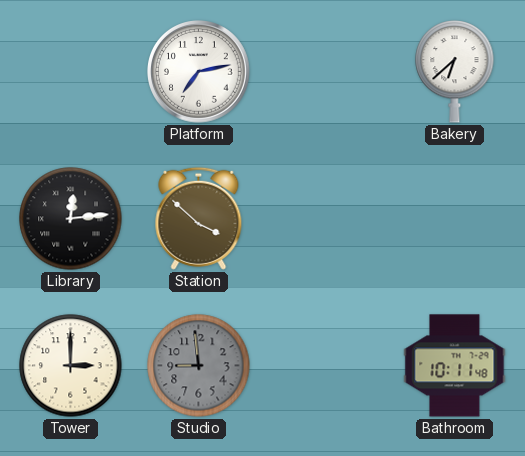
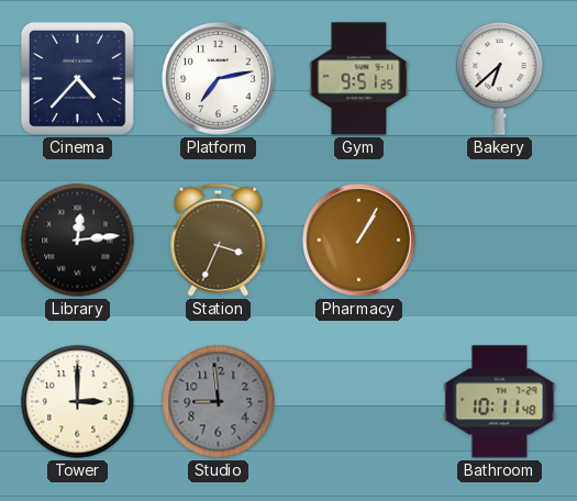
Cinema: none -> 4:37 (77, 78)
Gym: none -> 9:51 (359, 79)
Station: 3:52 -> 3:34 (219, 240)
Pharmacy: none -> 1:05 (359, 241)
